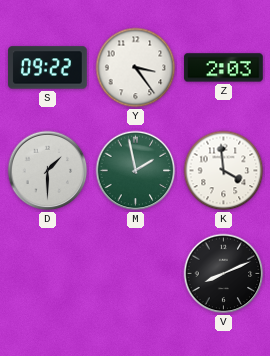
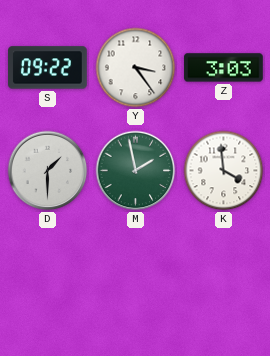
Z: 2:03 -> 3:03 (224, 68)
V: 8:11 -> none (224, 274)
